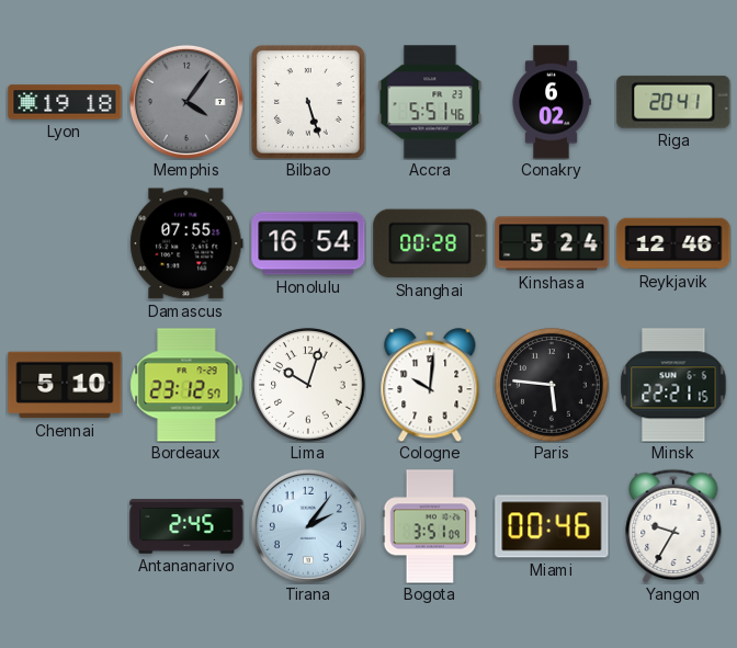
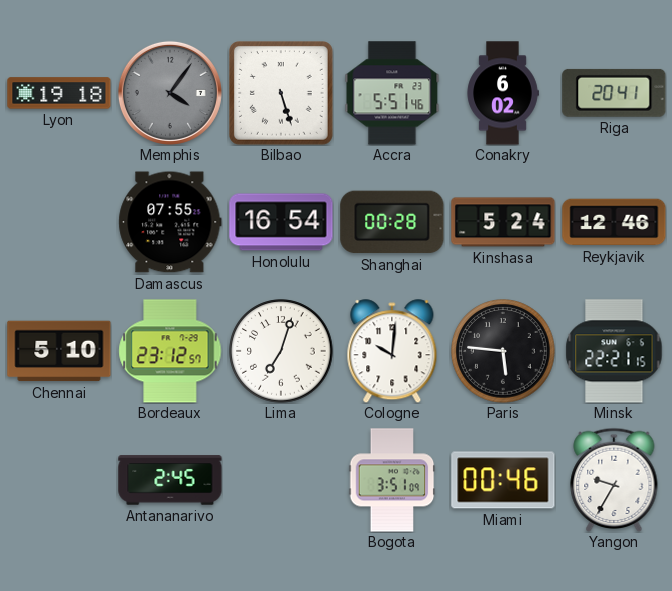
Lima: 10:03 -> 7:03 (281, 351)
Tirana: 2:06 -> none (308, 526)
